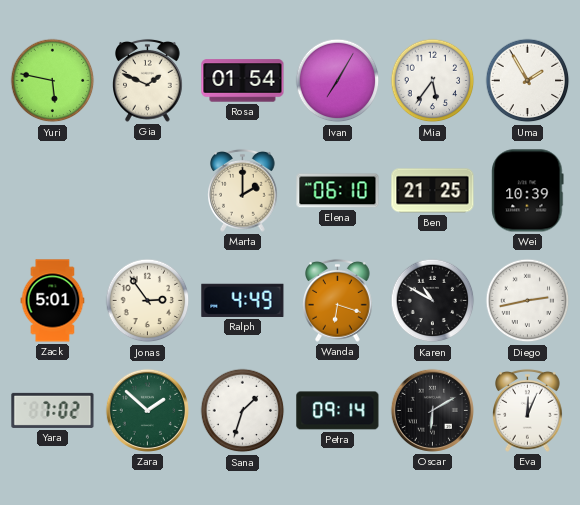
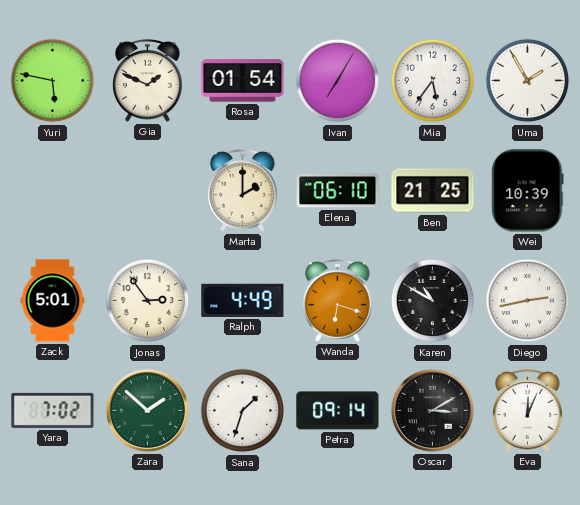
Oscar: 6:10 -> 3:10 (432, 410)
